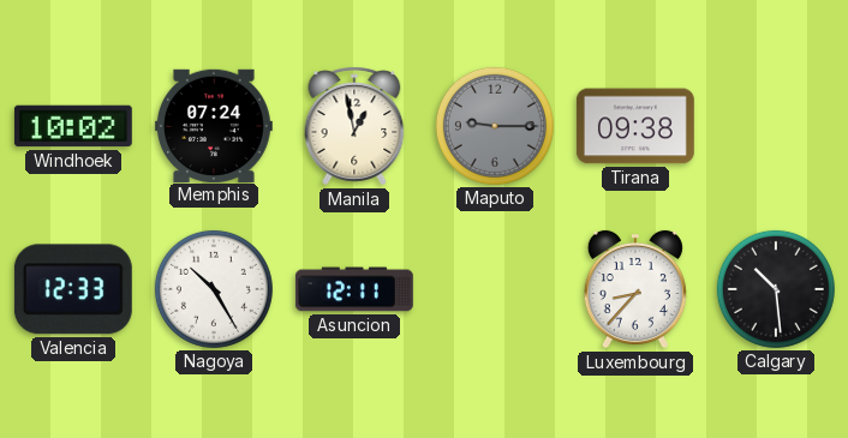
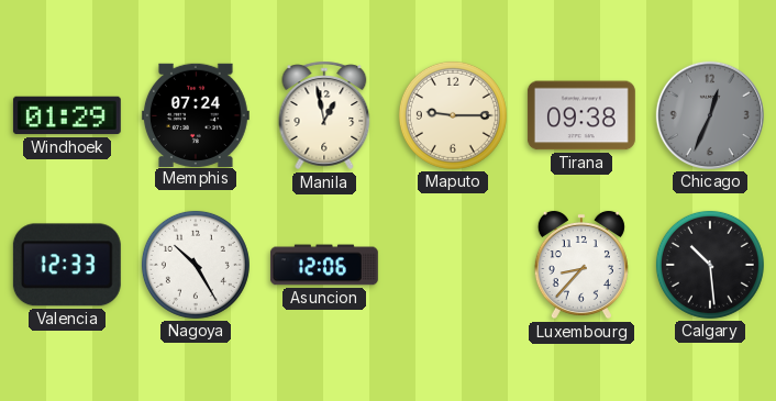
Windhoek: 10:02 -> 01:29 (67, 115)
Maputo dial: grey -> cream (453, 115)
Chicago: none -> 12:34 (710, 115)
Asuncion: 12:11 -> 12:06 (324, 265)
